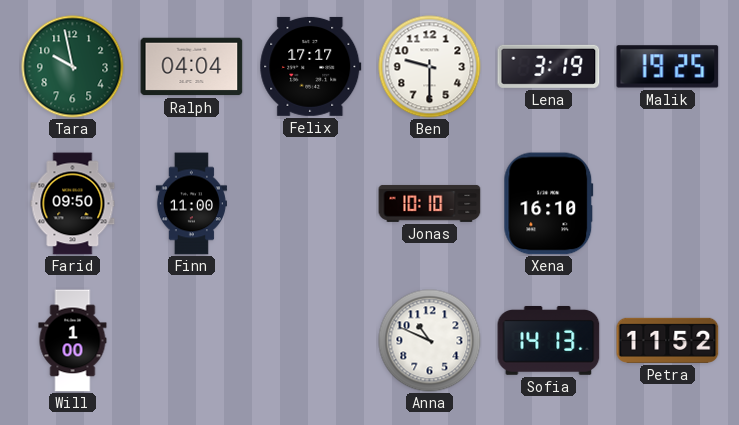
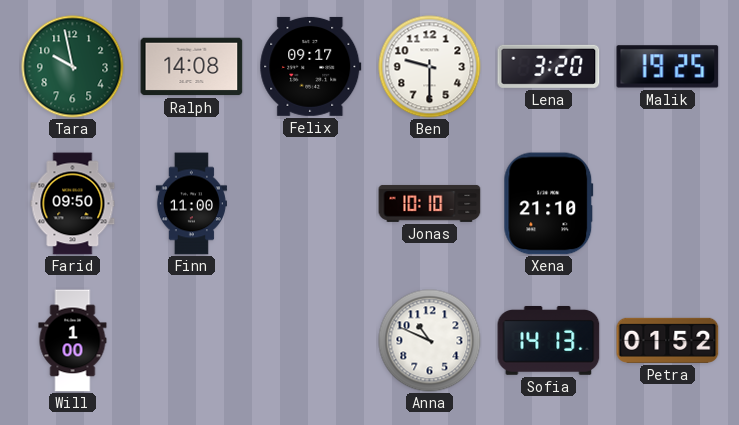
Ralph: 04:04 -> 14:08 (192, 67)
Felix: 17:17 -> 09:17 (311, 66)
Lena: 3:19 -> 3:20 (549, 66)
Xena: 16:10 -> 21:10 (549, 204)
Petra: 11:52 -> 01:52 (668, 340)
